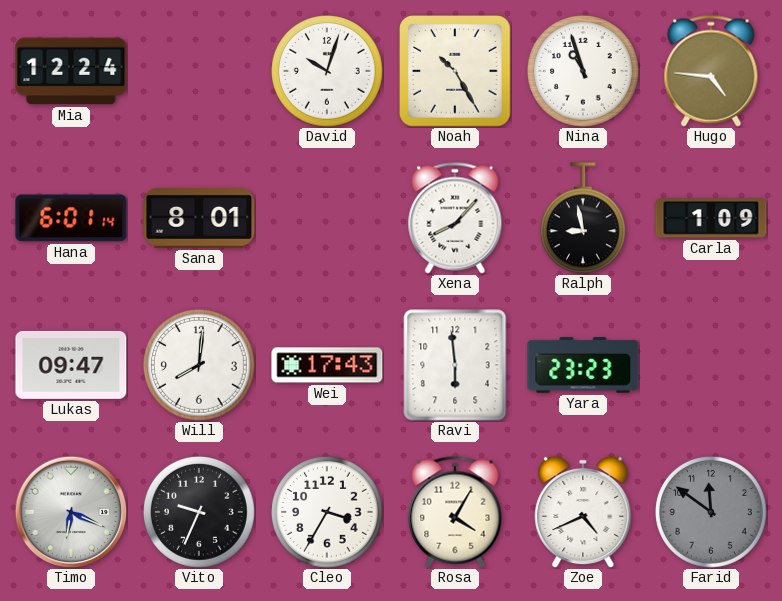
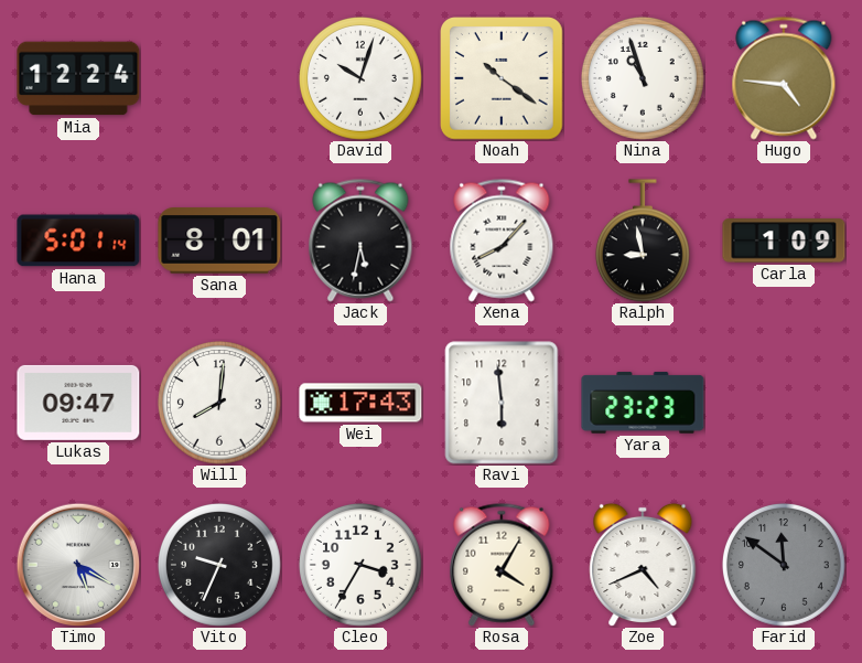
Noah: 10:25 -> 10:21 (503, 78)
Hana: 6:01 -> 5:01 (78, 240)
Jack: none -> 5:32 (360, 240)
Timo: 6:19 -> 5:20 (78, 565)
